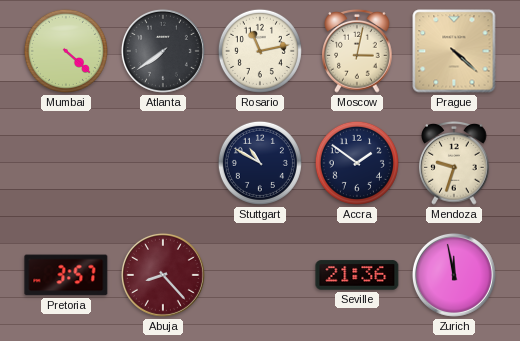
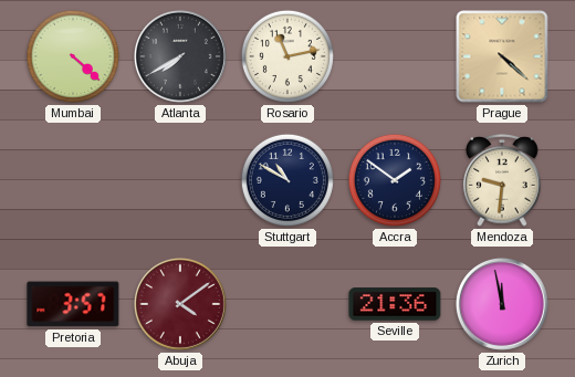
Atlanta: 7:39 -> 7:40 (180, 56)
Moscow: 3:02 -> none (357, 52)
Mendoza: 9:33 -> 9:31 (502, 181)
Abuja: 8:23 -> 4:09 (180, 304)
